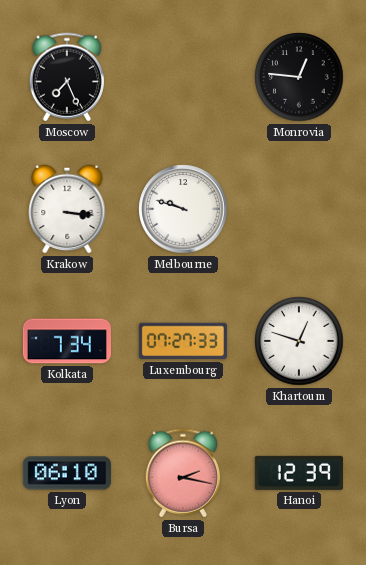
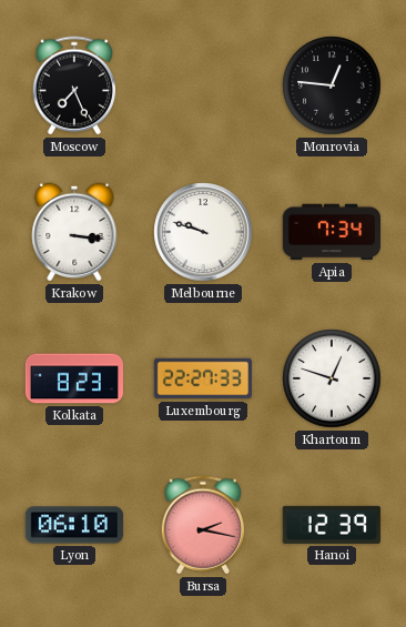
Apia: none -> 7:34 (331, 232)
Kolkata: 7:34 -> 8:23 (73, 378)
Luxembourg: 07:27 -> 22:27 (203, 378)
